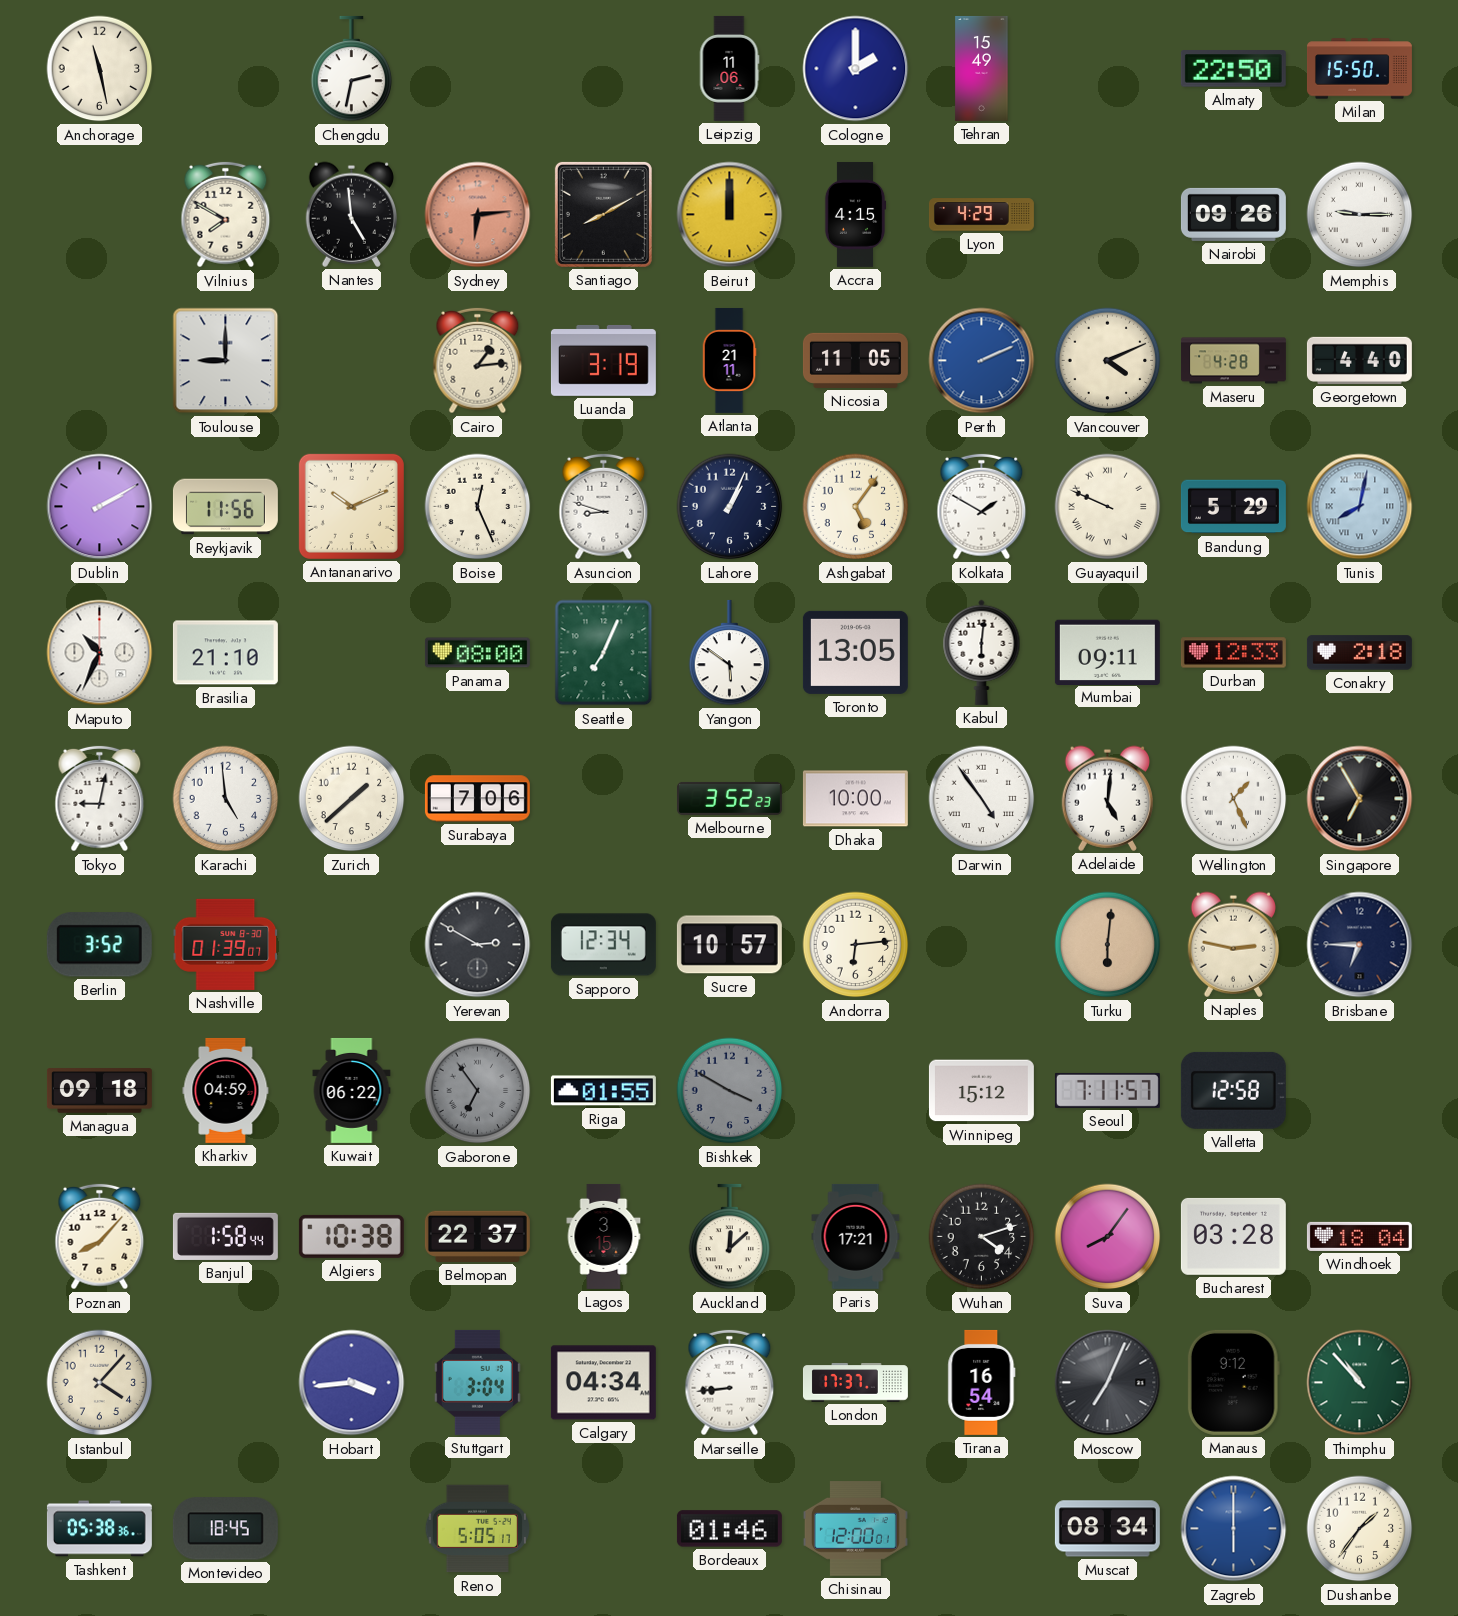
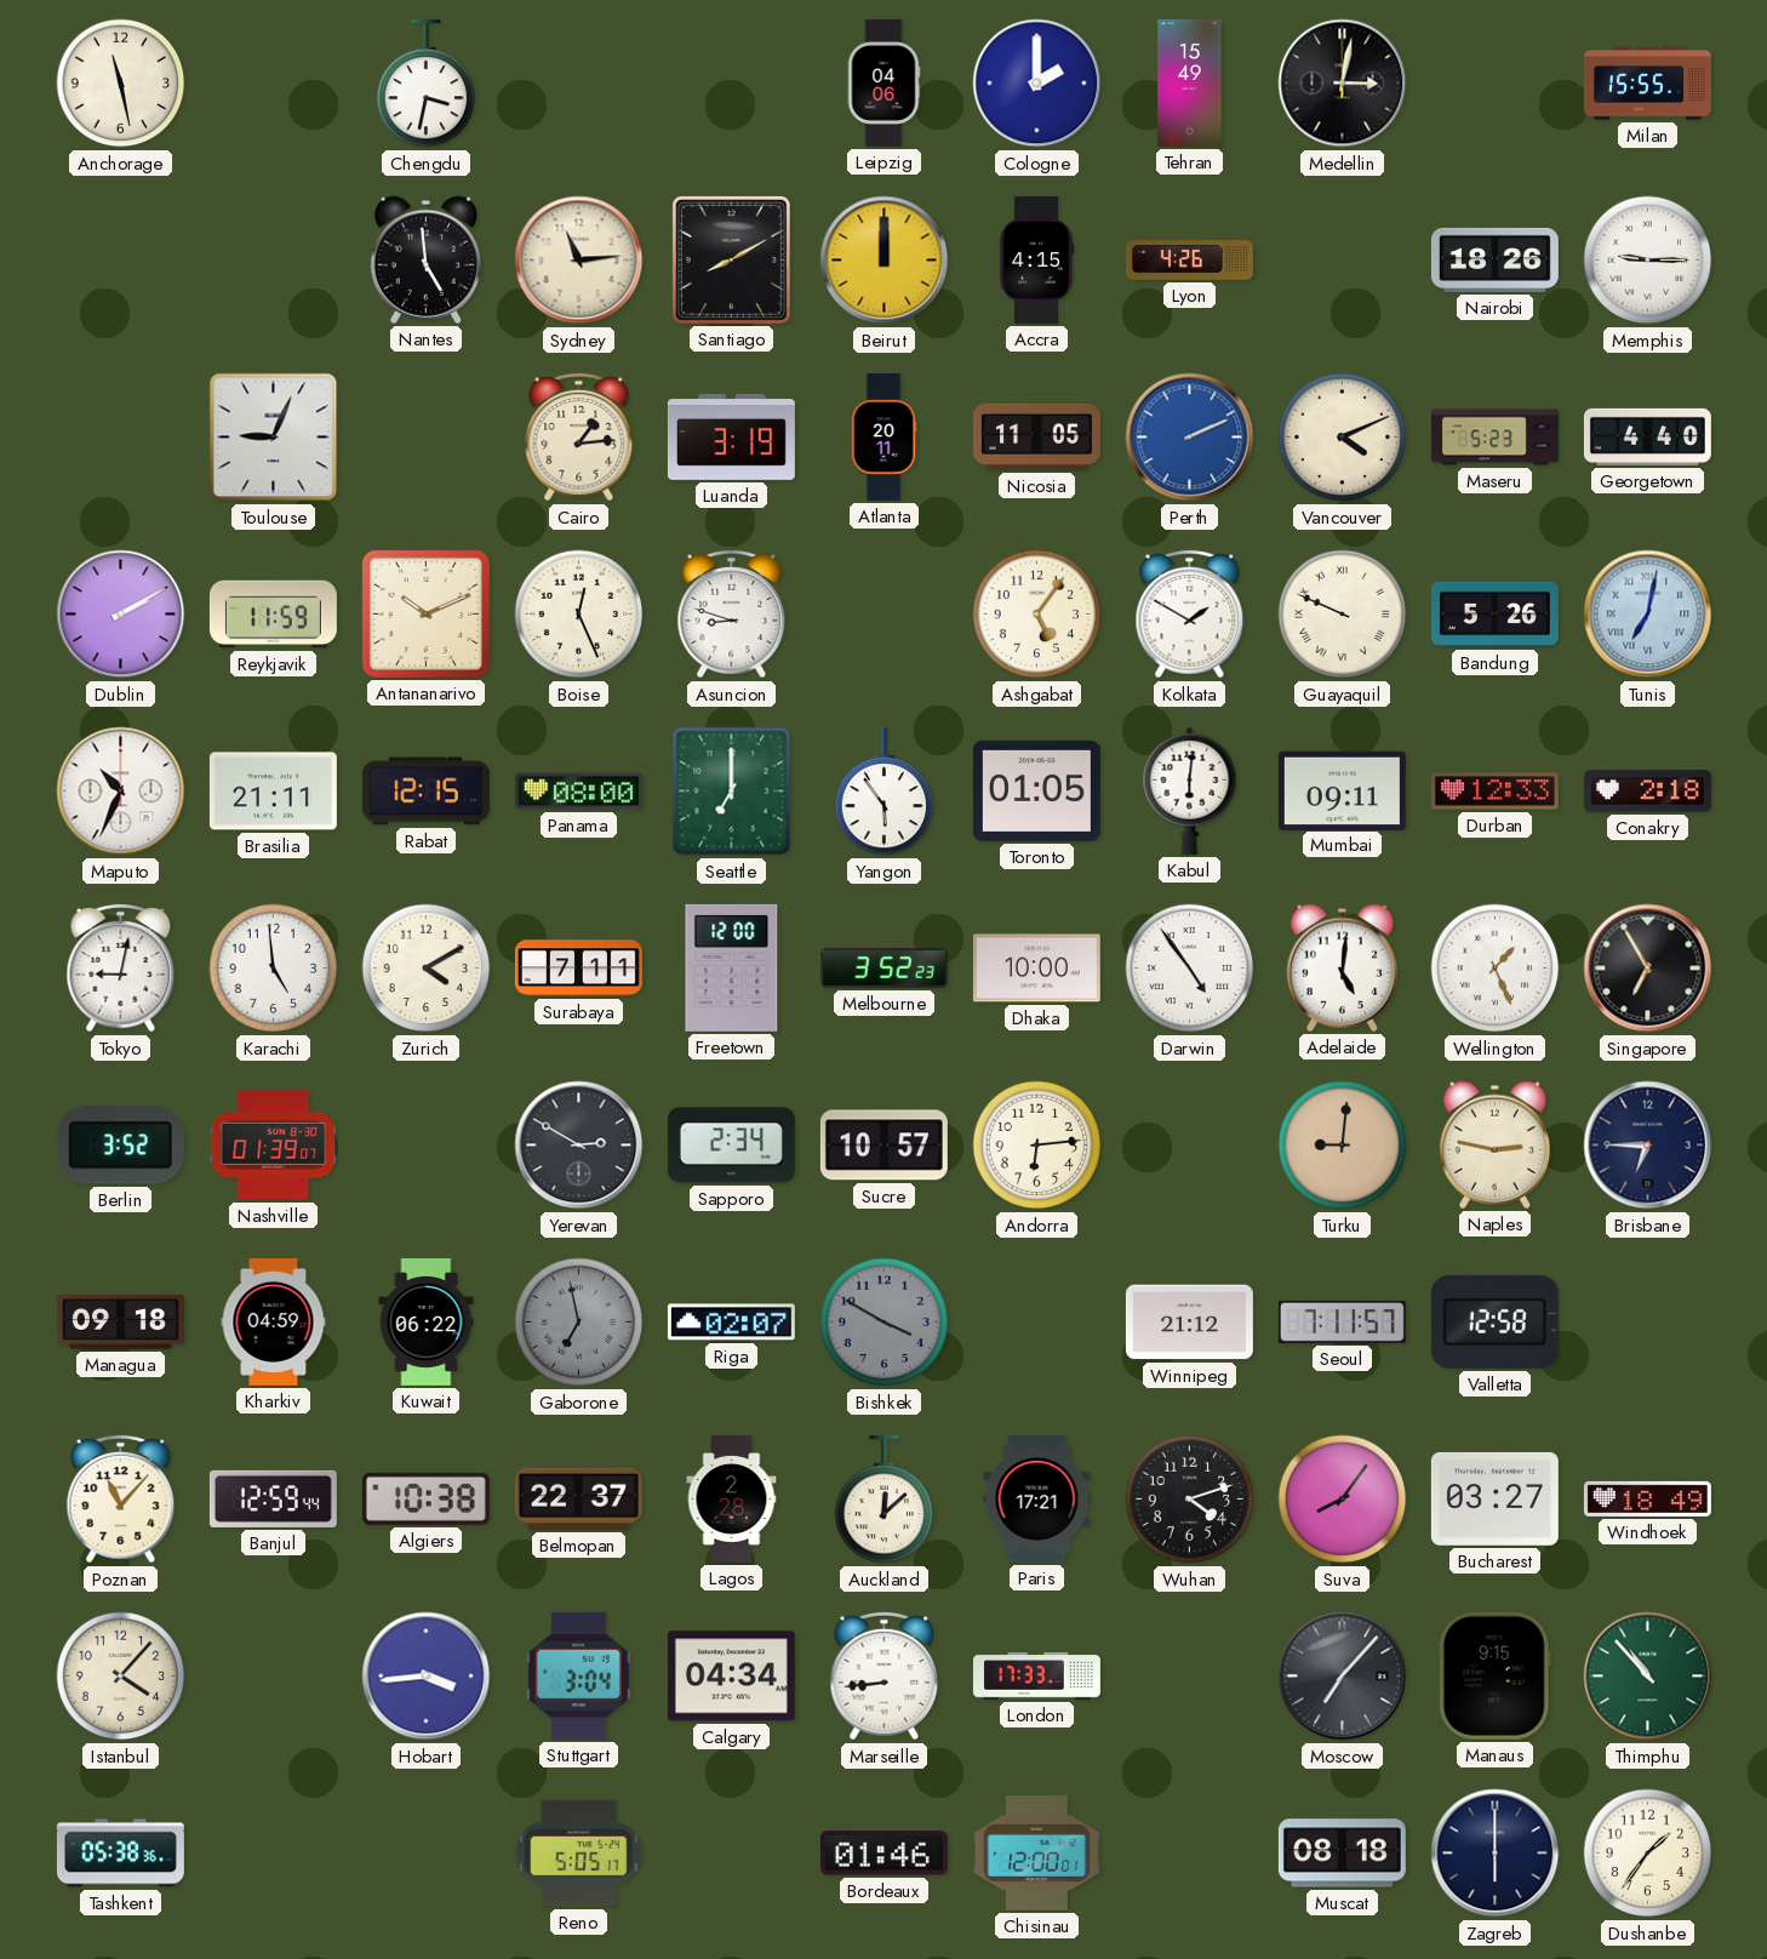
Chengdu: 2:32 -> 3:32 (427, 84)
Leipzig: 11:06 -> 04:06 (883, 82)
Medellin: none -> 3:02 (1343, 84)
Almaty: 22:50 -> none (1233, 69)
Milan: 15:50 -> 15:55 (1647, 84)
Vilnius: 7:50 -> none (226, 215)
Sydney: 6:14 -> 11:14 (579, 261)
Sydney dial: salmon -> cream (579, 261)
Lyon: 4:29 -> 4:26 (1189, 261)
Nairobi: 09:26 -> 18:26 (1494, 259)
Toulouse: 9:00 -> 9:04 (274, 438)
Atlanta: 21:11 -> 20:11 (883, 436)
Maseru: 4:28 -> 5:23 (1494, 438)
Reykjavik: 11:56 -> 11:59 (273, 615)
Lahore: 1:04 -> none (730, 507)
Bandung: 5:29 -> 5:26 (1494, 615)
Tunis: 8:02 -> 7:02 (1648, 615)
Brasilia: 21:10 -> 21:11 (273, 792)
Rabat: none -> 12:15 (425, 792)
Seattle: 7:04 -> 7:00 (732, 792)
Yangon: 5:51 -> 5:54 (885, 792)
Toronto: 13:05 -> 01:05 (1036, 790)
Zurich: 1:38 -> 4:10 (427, 969)
Surabaya: 7:06 -> 7:11 (578, 969)
Freetown: none -> 12:00 (732, 967)
Sapporo: 12:34 -> 2:34 (731, 1146)
Turku: 6:01 -> 9:01 (1343, 1146)
Gaborone: 6:54 -> 6:58 (579, 1323)
Riga: 01:55 -> 02:07 (731, 1323)
Winnipeg: 15:12 -> 21:12 (1189, 1323)
Poznan: 8:07 -> 11:07 (121, 1500)
Banjul: 1:58 -> 12:59 (273, 1498)
Lagos: 3:15 -> 2:28 (732, 1498)
Bucharest: 03:28 -> 03:27 (1494, 1498)
Windhoek: 18:04 -> 18:49 (1647, 1498)
London: 17:37 -> 17:33 (1036, 1677)
Tirana: 16:54 -> none (982, 1382)
Moscow: 7:04 -> 7:07 (1343, 1677)
Manaus: 9:12 -> 9:15 (1494, 1675)
Montevideo: 18:45 -> none (225, 1529)
Muscat: 08:34 -> 08:18 (1342, 1854)
Zagreb dial: blue -> navy (1496, 1854)
